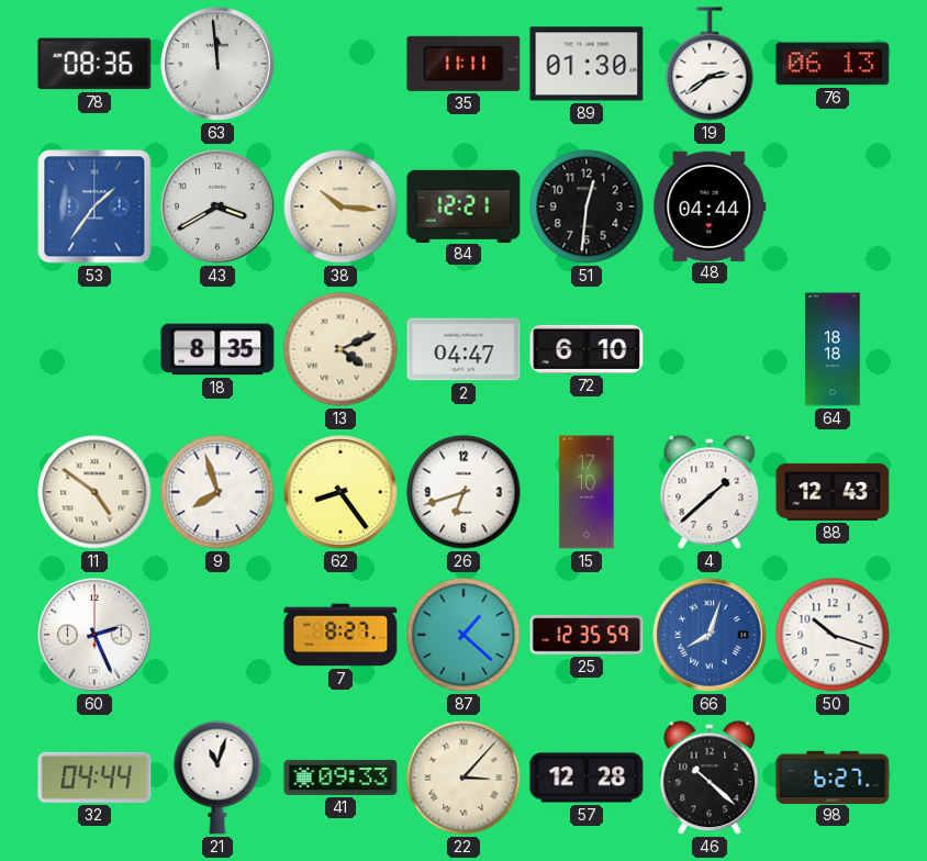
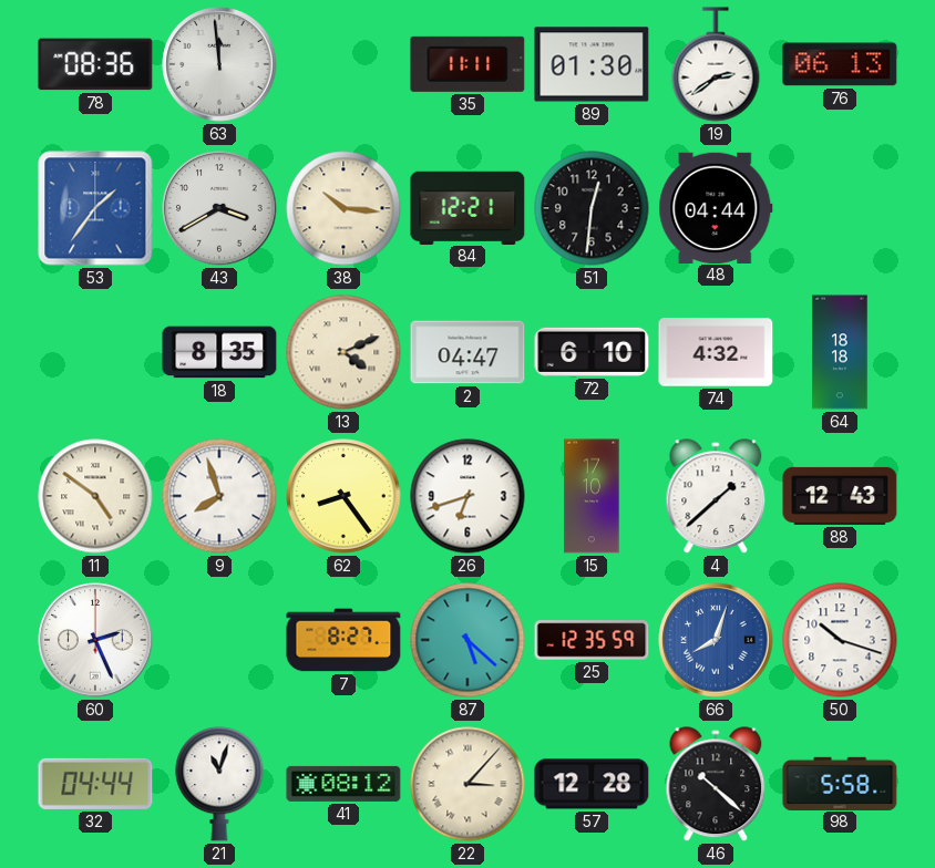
74: none -> 4:32 (716, 352)
87: 1:22 -> 5:22 (468, 640)
41: 09:33 -> 08:12 (343, 784)
98: 6:27 -> 5:58 (840, 783)
